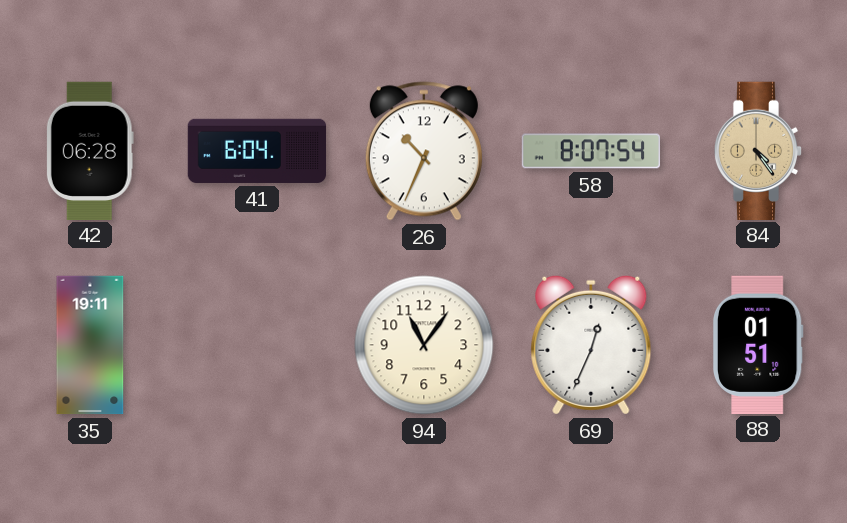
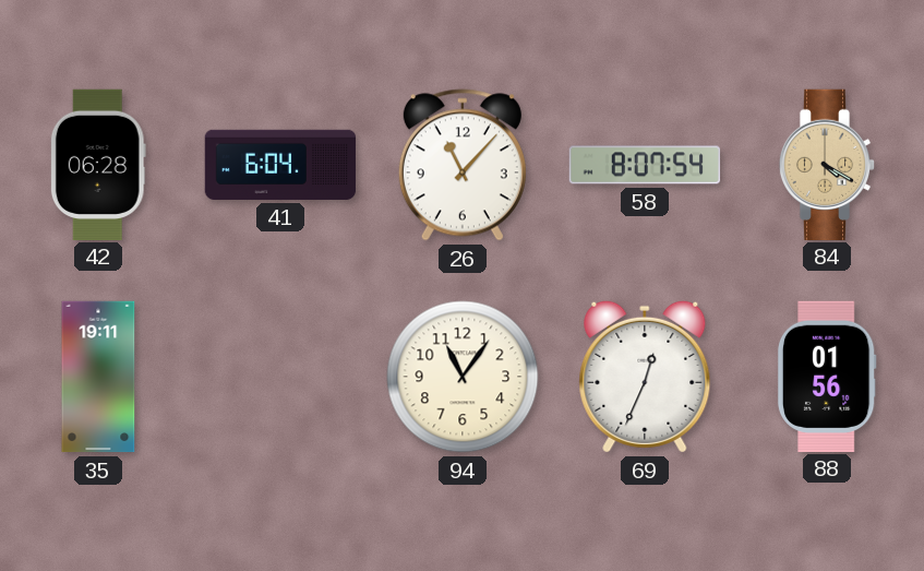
26: 10:34 -> 11:07 (463, 165)
84: 4:24 -> 4:20 (827, 164)
88: 01:51 -> 01:56 (827, 376)
